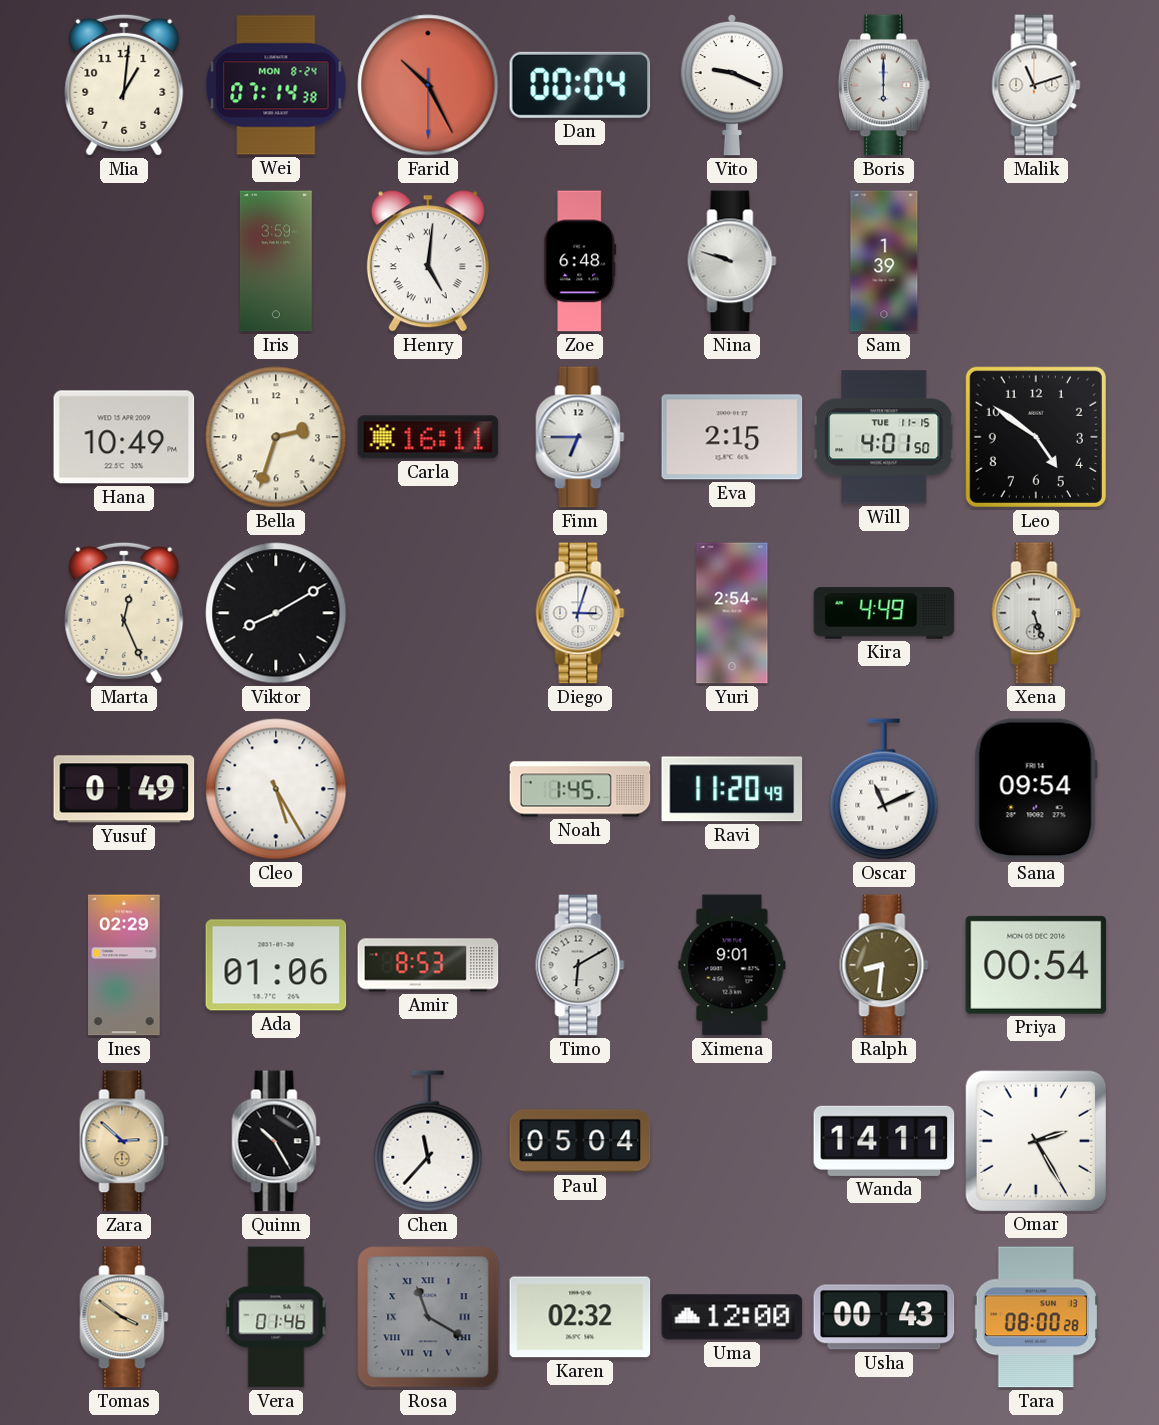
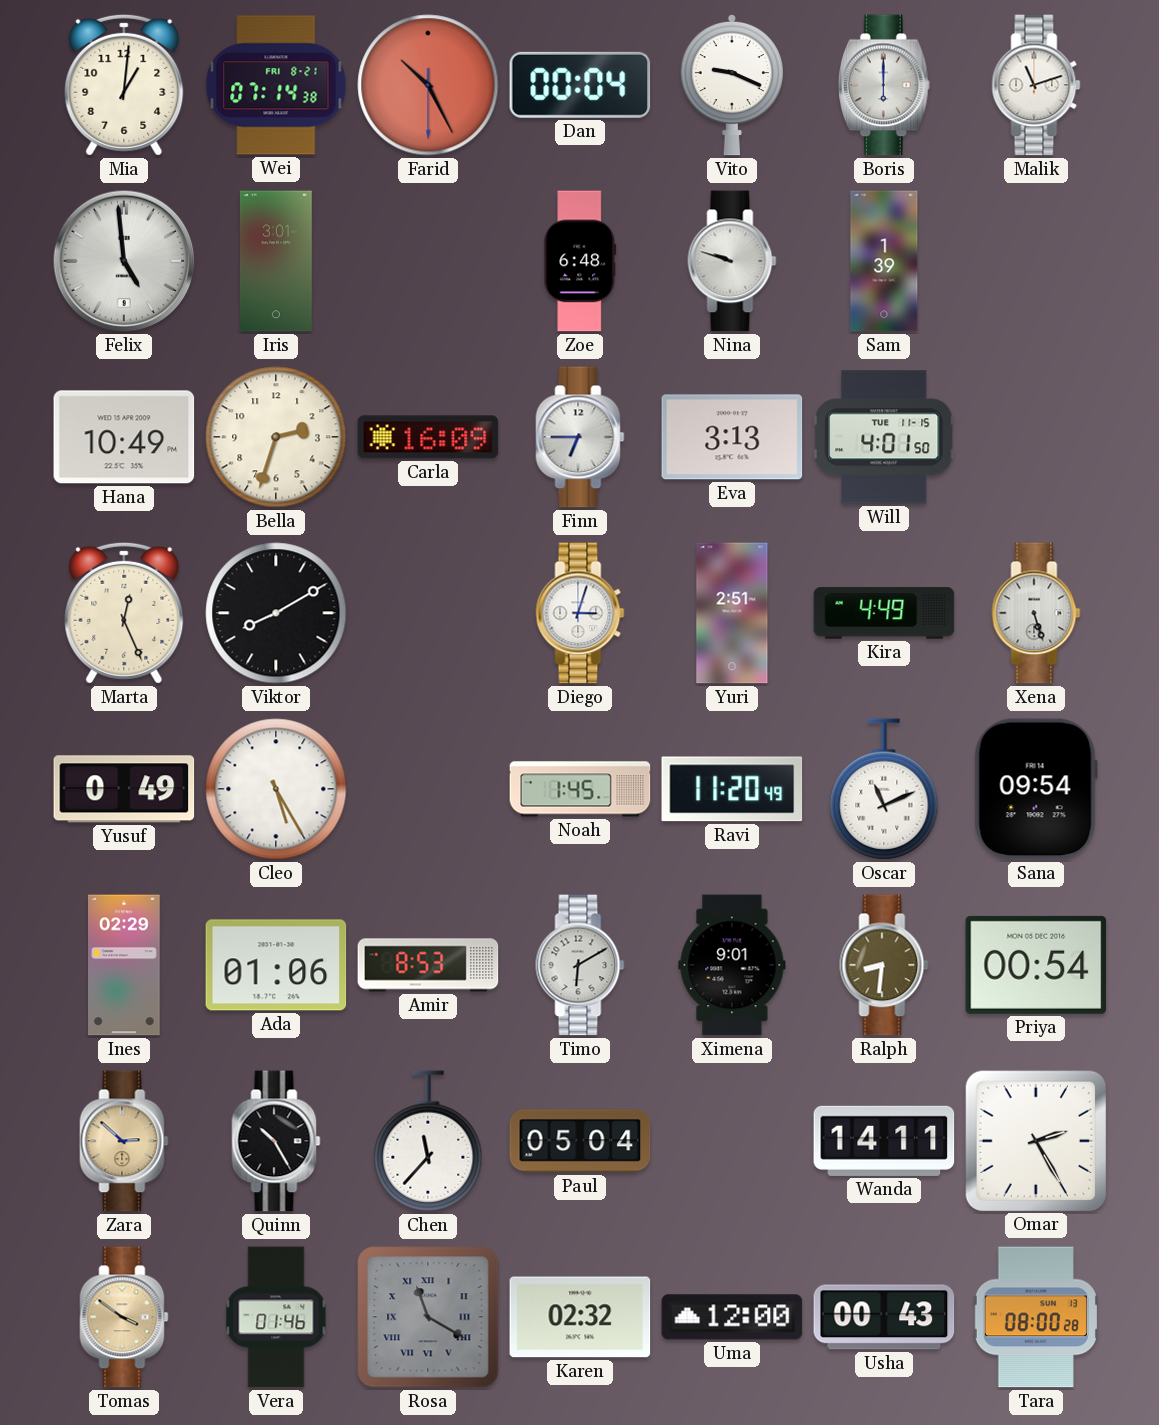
Wei date: MON 8-24 -> FRI 8-21 (276, 85)
Felix: none -> 4:59 (124, 261)
Iris: 3:59 -> 3:01 (276, 261)
Henry: 5:01 -> none (428, 261)
Carla: 16:11 -> 16:09 (428, 437)
Eva: 2:15 -> 3:13 (732, 437)
Leo: 4:51 -> none (1036, 437)
Yuri: 2:54 -> 2:51 (732, 613)
